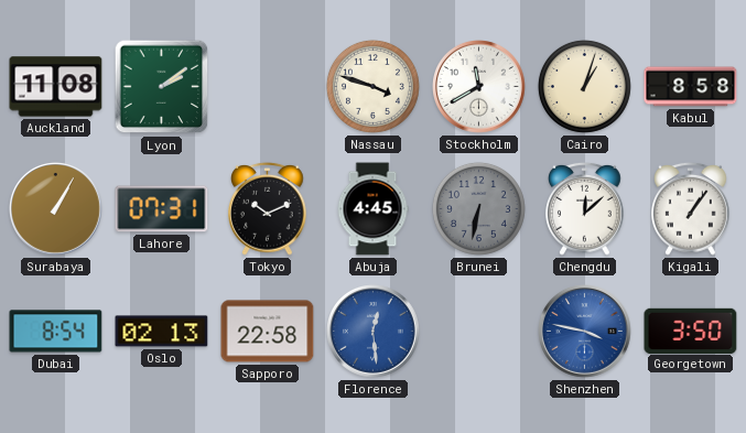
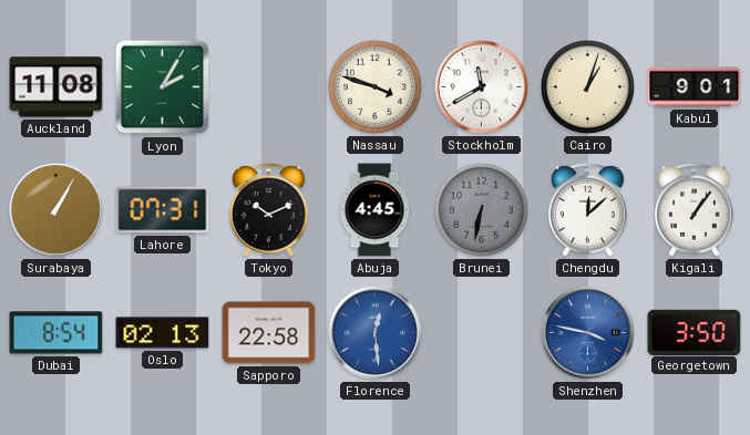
Lyon: 2:09 -> 2:05 (163, 87)
Kabul: 8:58 -> 9:01 (695, 87)
